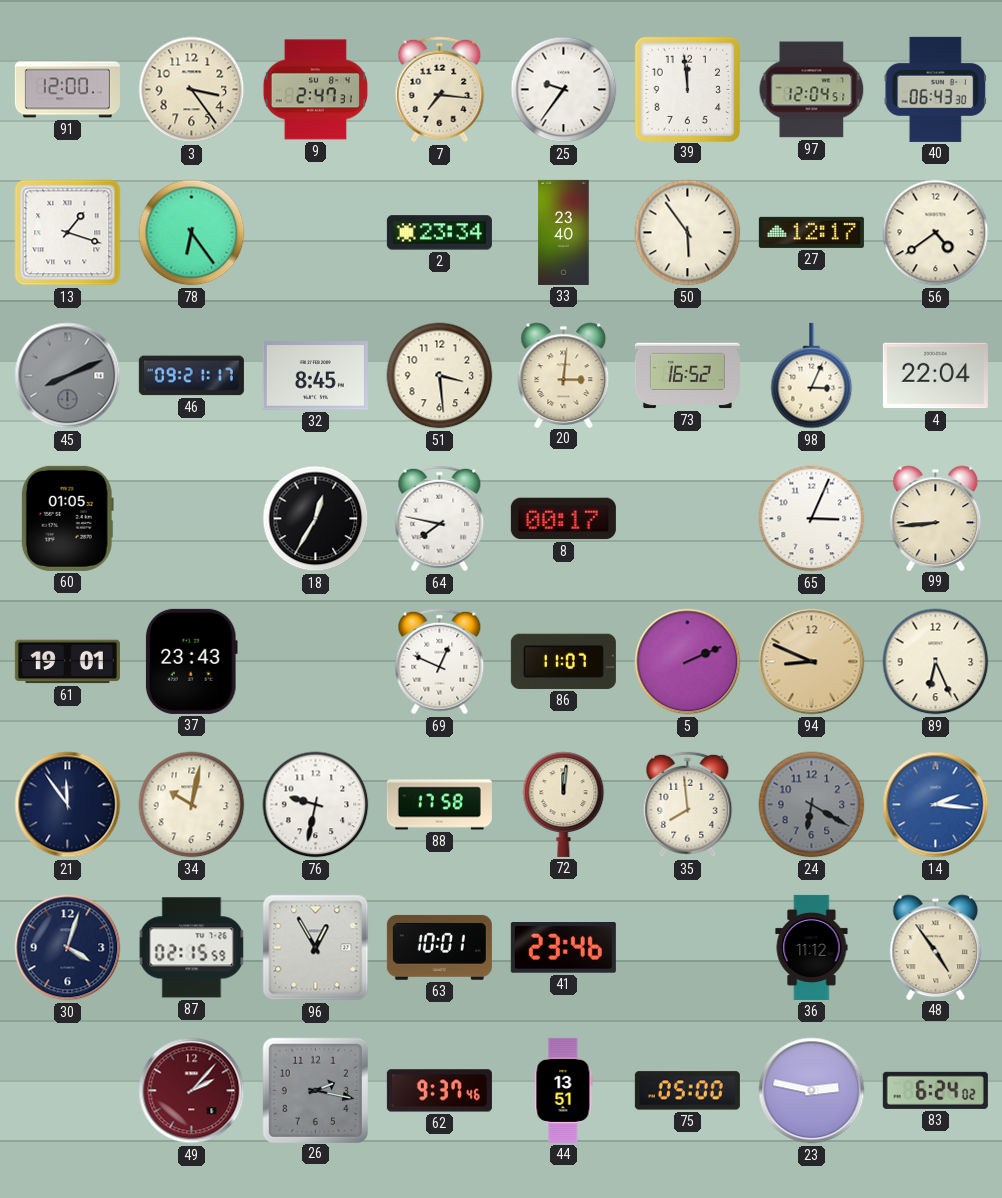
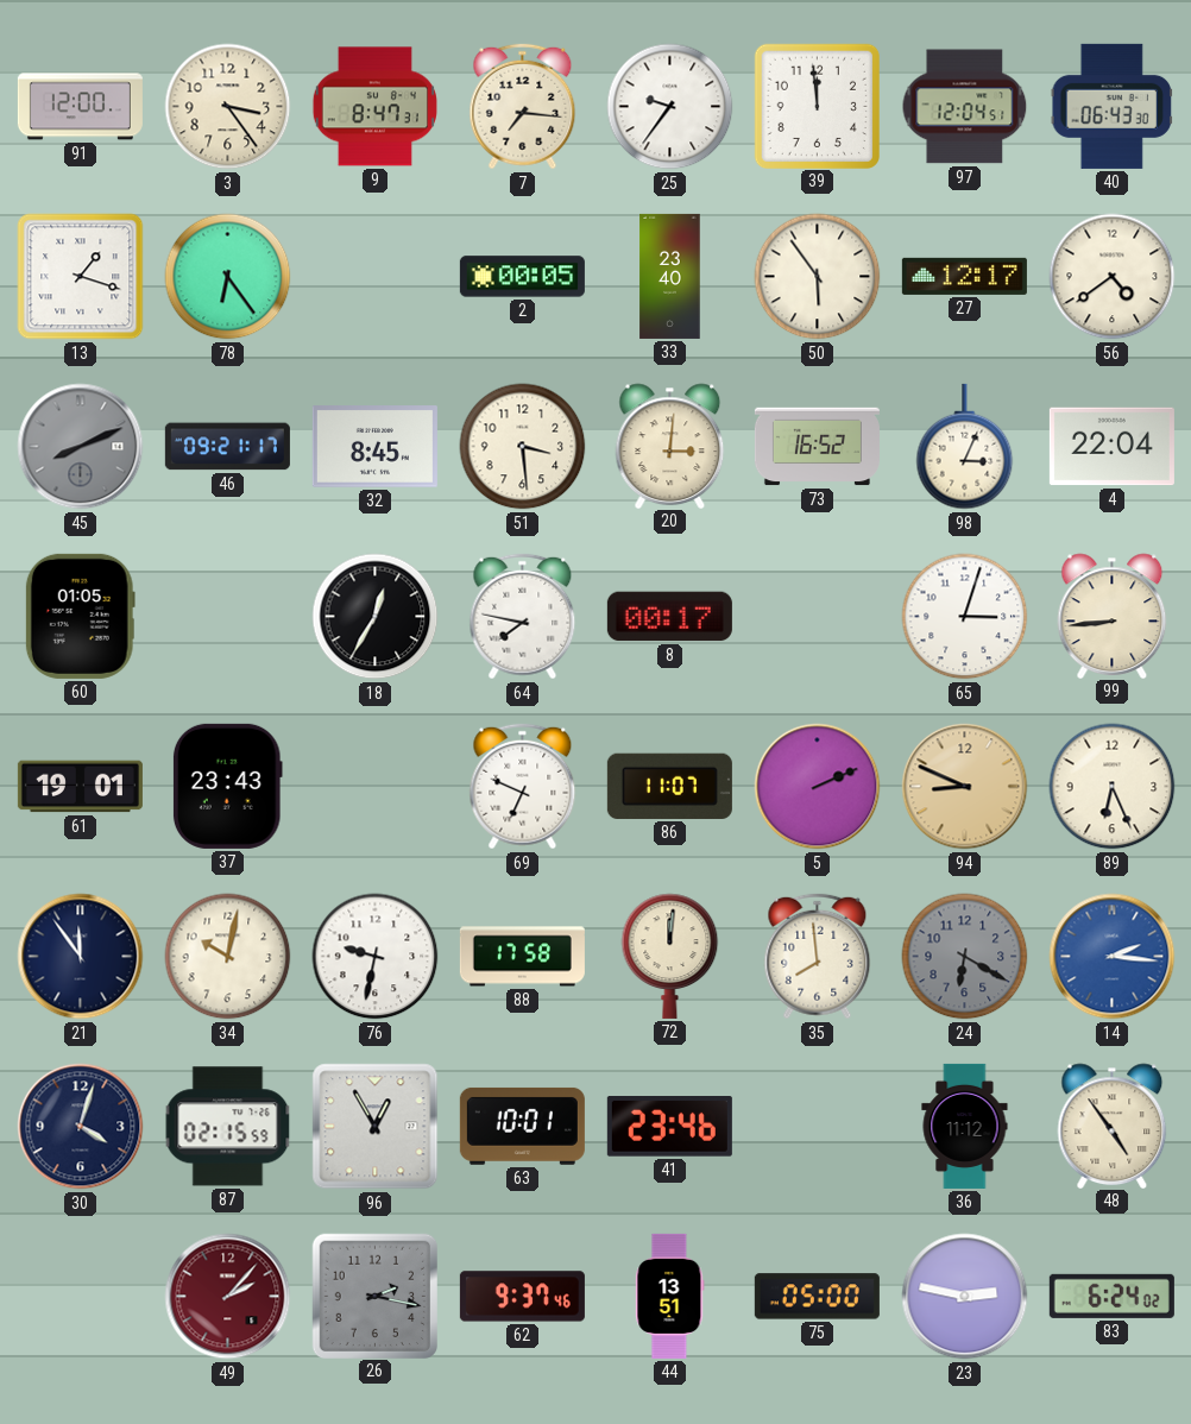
9: 2:47 -> 8:47 (374, 107)
2: 23:34 -> 00:05 (522, 277)
65: 3:04 -> 3:03 (965, 617)
69: 12:49 -> 6:49 (523, 787)
